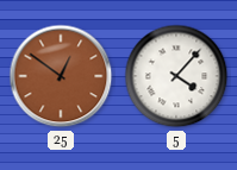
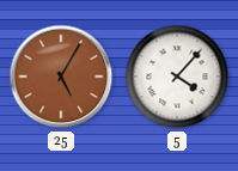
25: 12:51 -> 5:05 (61, 77)
